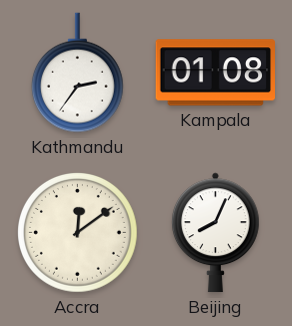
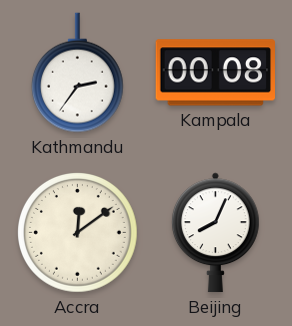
Kampala: 01:08 -> 00:08 (215, 73)
